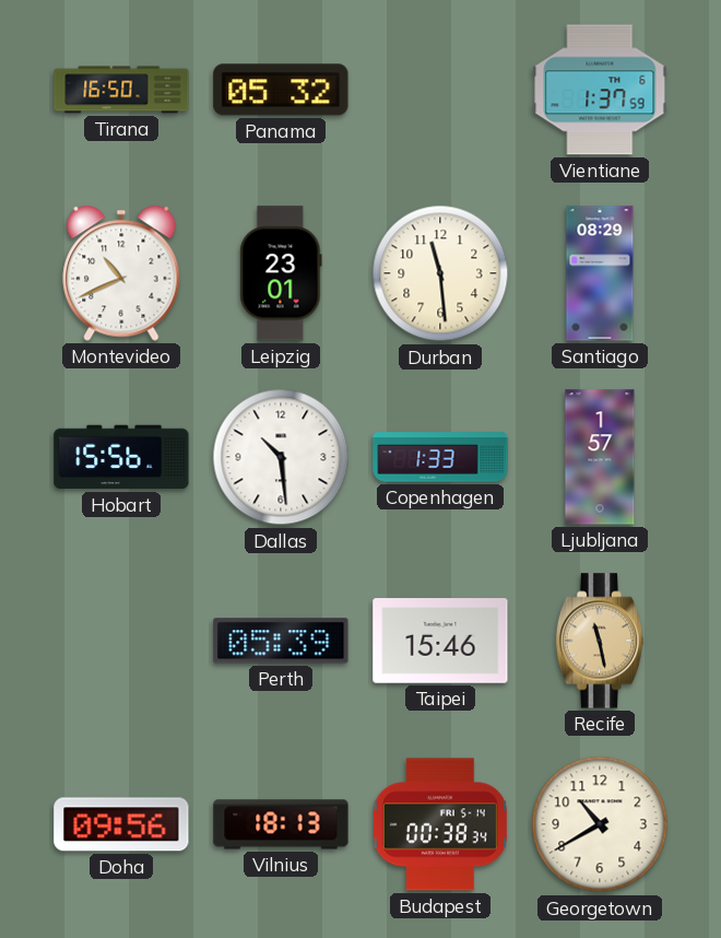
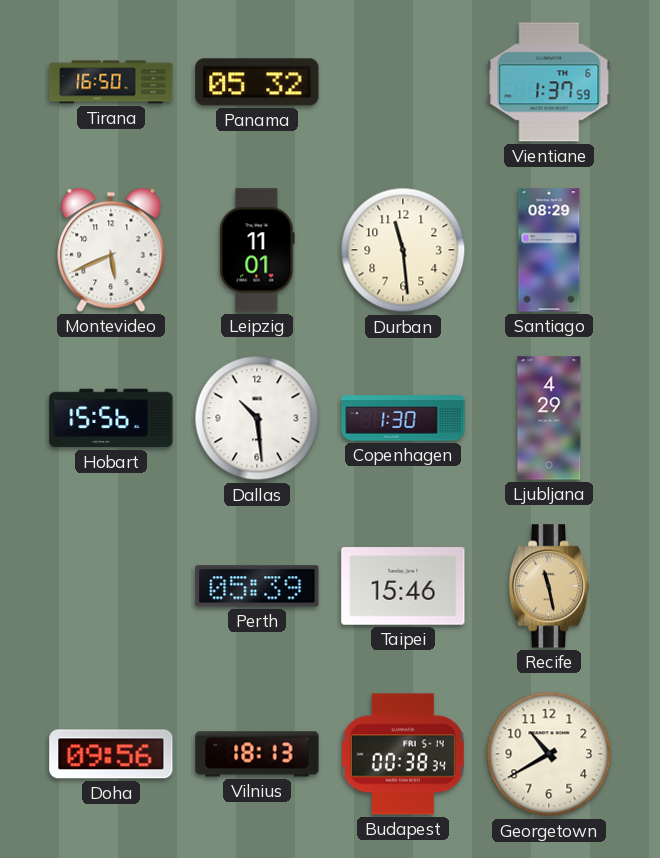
Montevideo: 10:41 -> 5:41 (111, 250)
Leipzig: 23:01 -> 11:01 (257, 250)
Copenhagen: 1:33 -> 1:30 (403, 418)
Ljubljana: 1:57 -> 4:29 (549, 418)
